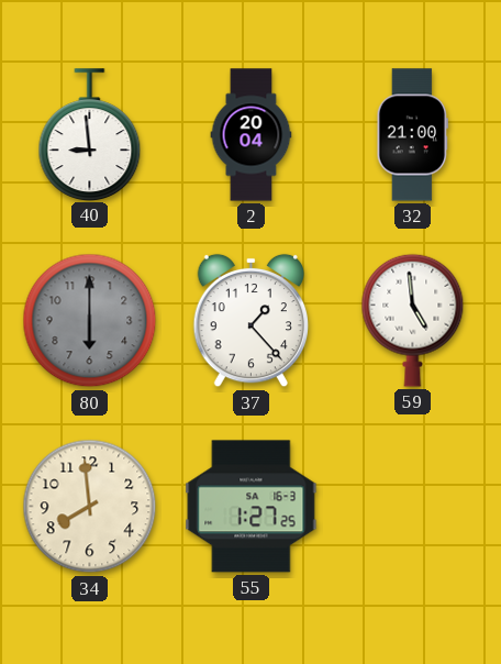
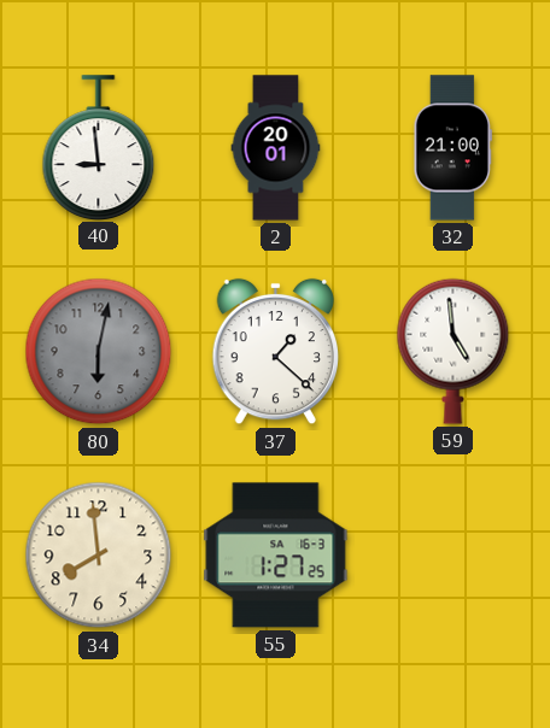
2: 20:04 -> 20:01 (276, 148)
80: 6:00 -> 6:02 (99, 352)
37: 1:23 -> 1:22 (275, 352)
